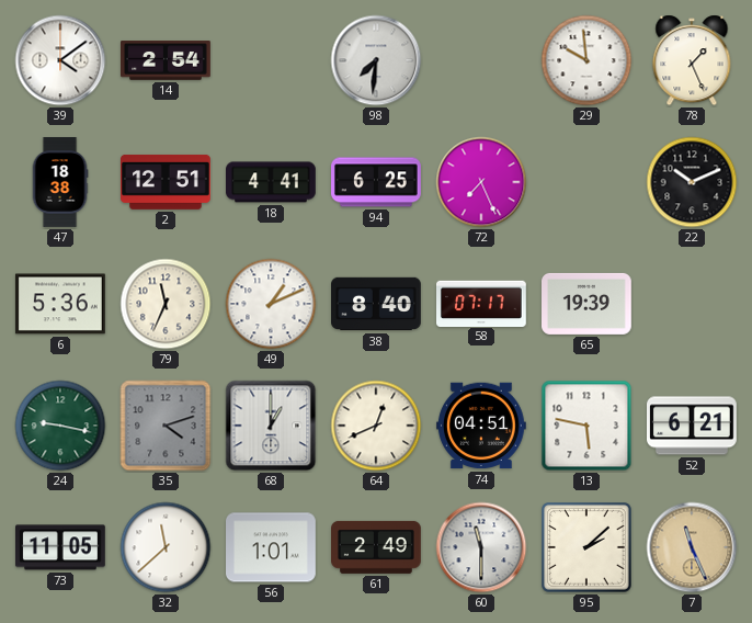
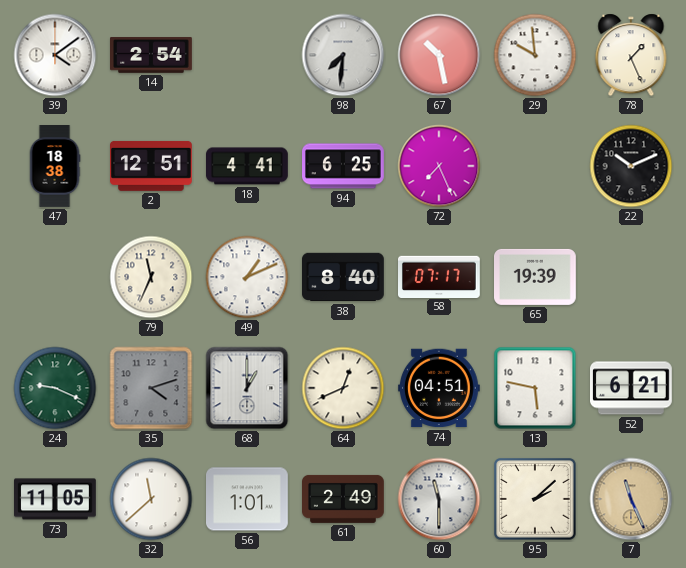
67: none -> 10:28 (439, 55)
6: 5:36 -> none (60, 304)
24: 9:17 -> 9:19 (55, 388)
